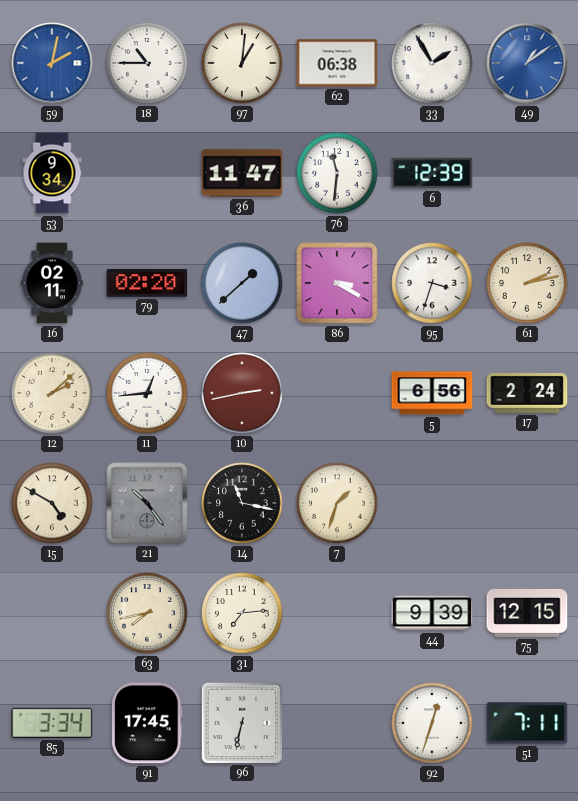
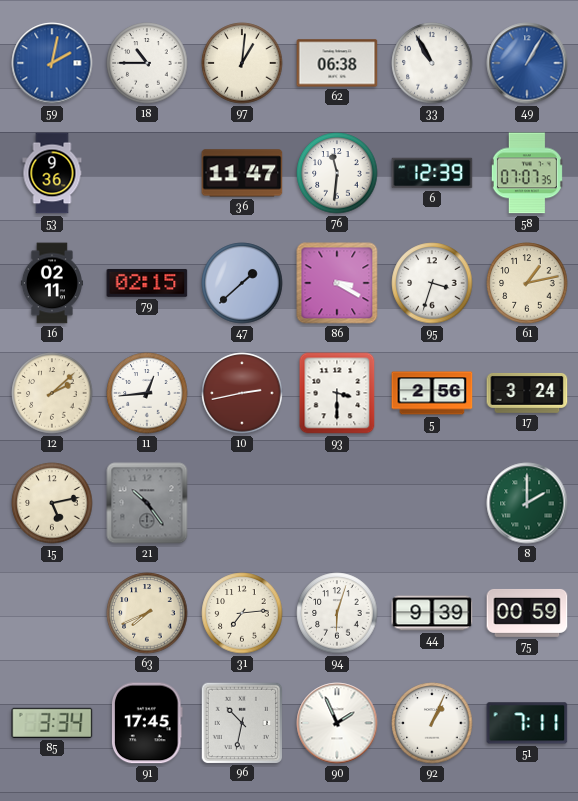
33: 1:55 -> 10:55 (432, 63)
49: 1:09 -> 1:05 (527, 63)
53: 9:34 -> 9:36 (52, 173)
58: none -> 07:07 (527, 173)
79: 02:20 -> 02:15 (147, 283)
61: 2:13 -> 1:13 (527, 283)
93: none -> 3:30 (337, 393)
5: 6:56 -> 2:56 (432, 393)
17: 2:24 -> 3:24 (527, 393)
15: 4:50 -> 5:13 (52, 503)
14: 11:17 -> none (242, 503)
7: 1:33 -> none (337, 503)
8: none -> 2:00 (527, 503)
63: 7:43 -> 7:41 (147, 613)
94: none -> 6:03 (337, 613)
75: 12:15 -> 00:59 (527, 613)
96: 6:32 -> 10:32 (241, 722)
90: none -> 1:56 (337, 723)
92: 12:33 -> 1:04 (432, 723)
